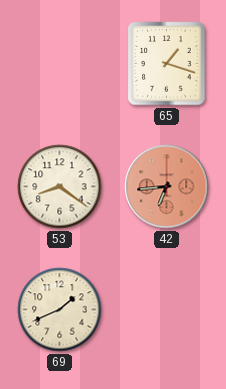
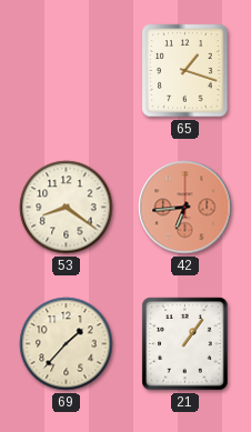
69: 1:41 -> 1:37 (67, 344)
21: none -> 1:06 (185, 344)
